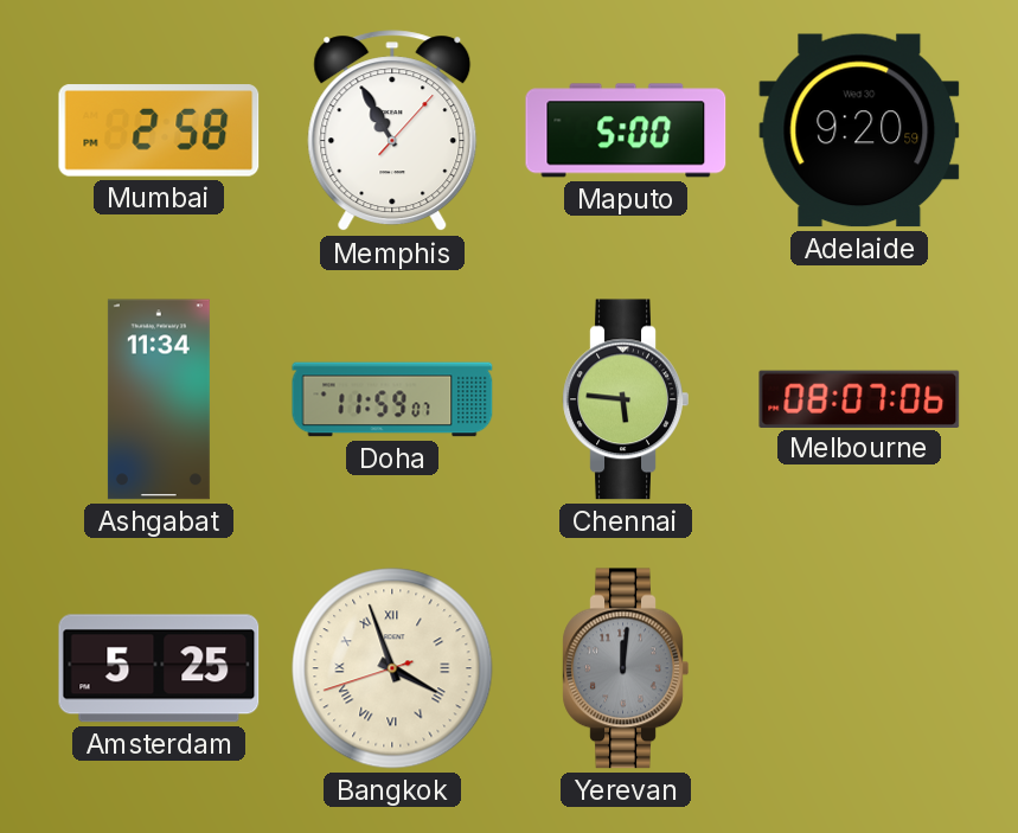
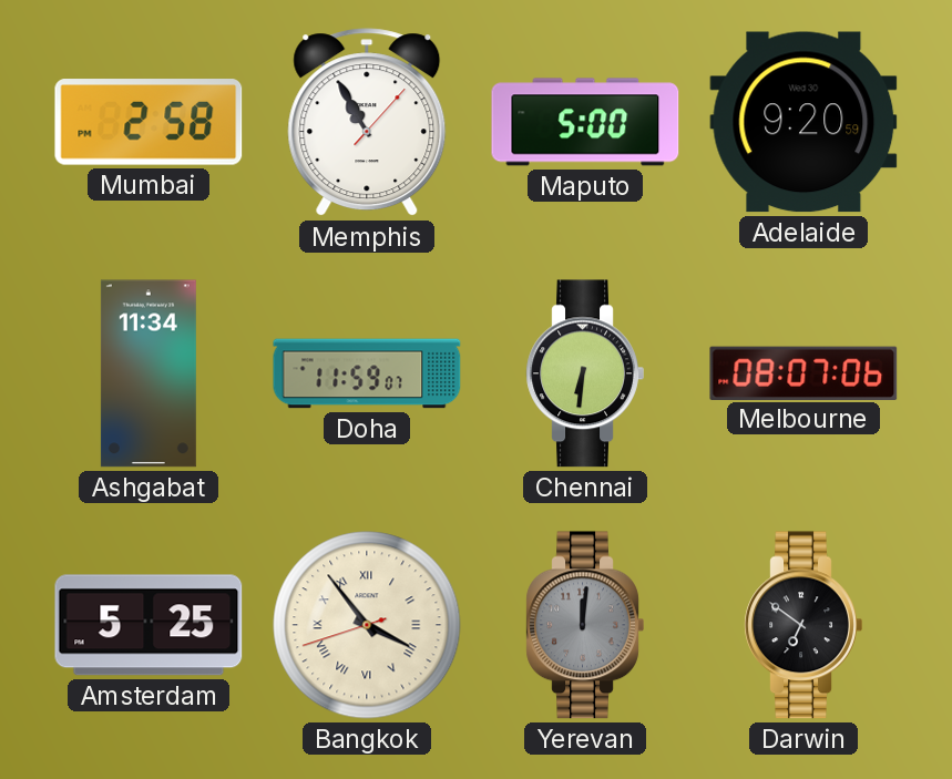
Chennai: 5:46 -> 6:31 (585, 373)
Bangkok: 3:56 -> 3:53 (367, 625)
Darwin: none -> 6:51 (803, 625)
